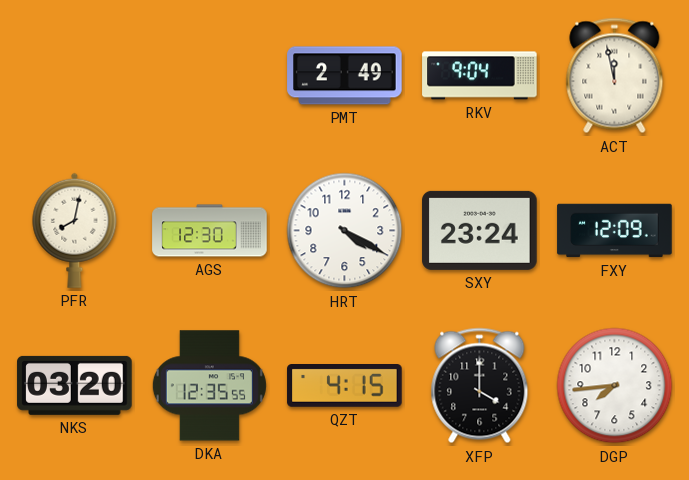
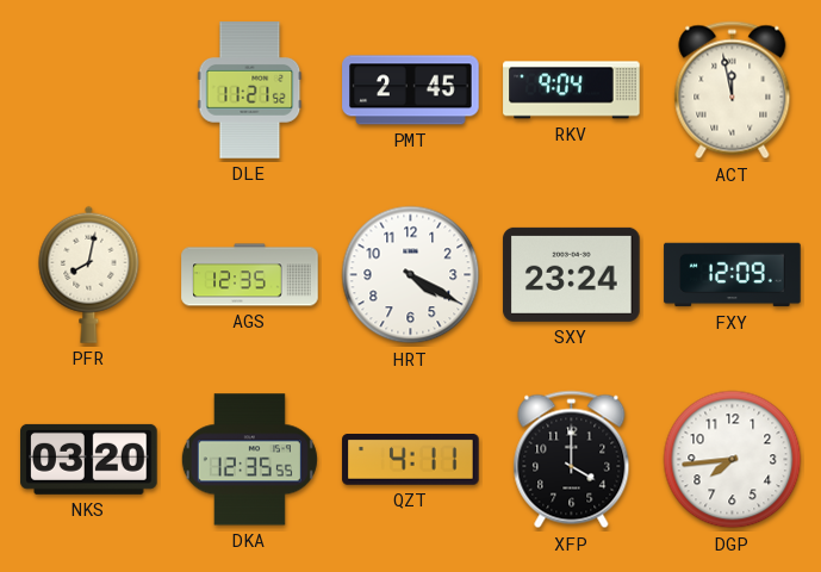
DLE: none -> 11:21 (250, 91)
PMT: 2:49 -> 2:45 (411, 91)
AGS: 12:30 -> 12:35 (250, 275)
QZT: 4:15 -> 4:11 (411, 460)
